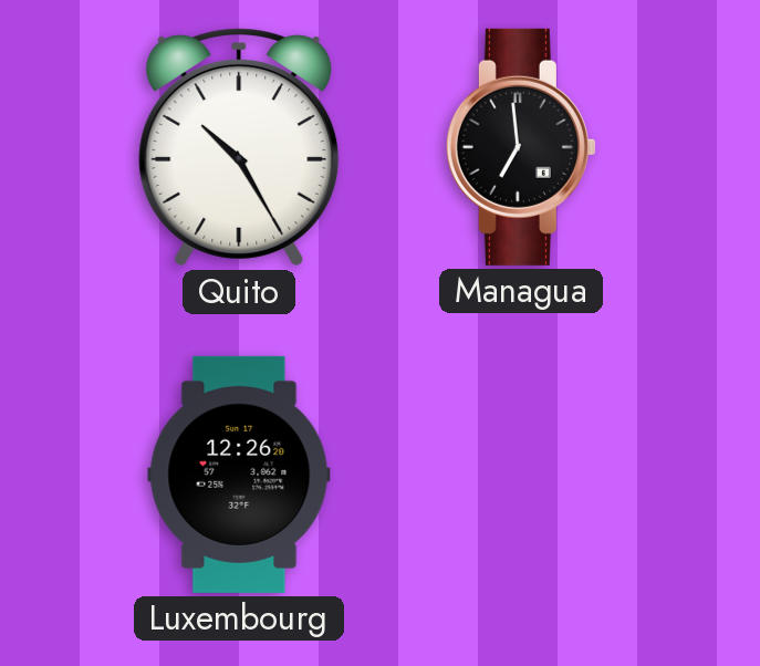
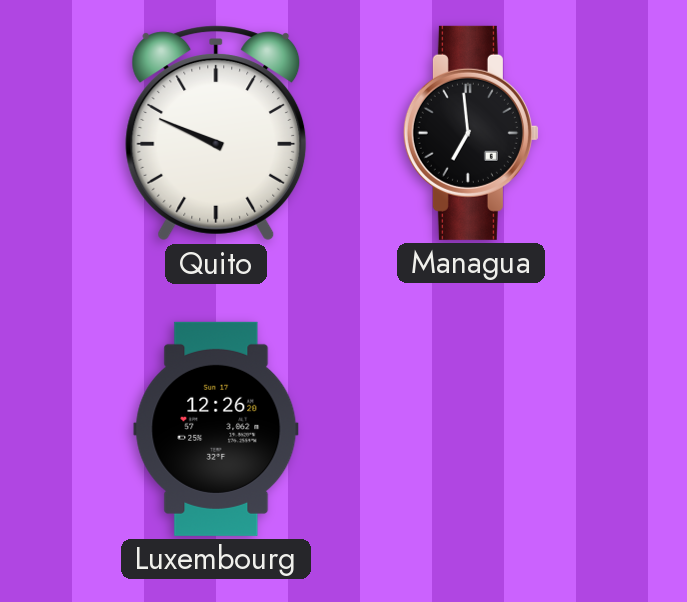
Quito: 10:25 -> 9:49 (216, 133)
